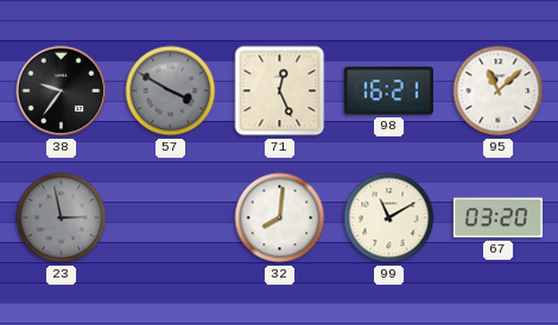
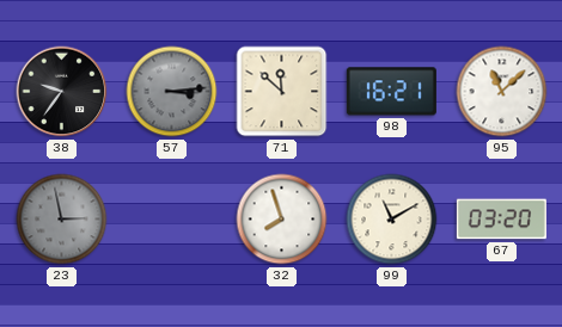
57: 3:50 -> 3:14 (172, 92)
71: 12:26 -> 11:52 (282, 92)
32: 8:01 -> 7:57 (282, 220)
